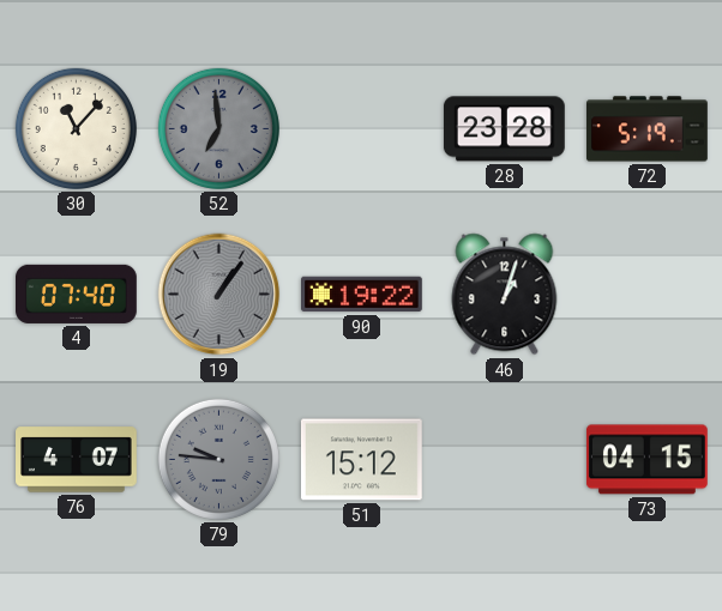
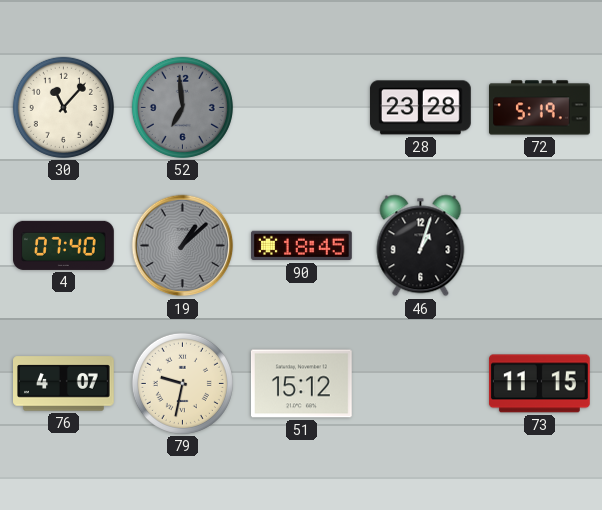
19: 1:06 -> 1:08 (183, 246)
90: 19:22 -> 18:45 (302, 246)
79: 9:46 -> 9:32 (182, 383)
79 dial: grey -> cream (182, 383)
73: 04:15 -> 11:15 (539, 384)
